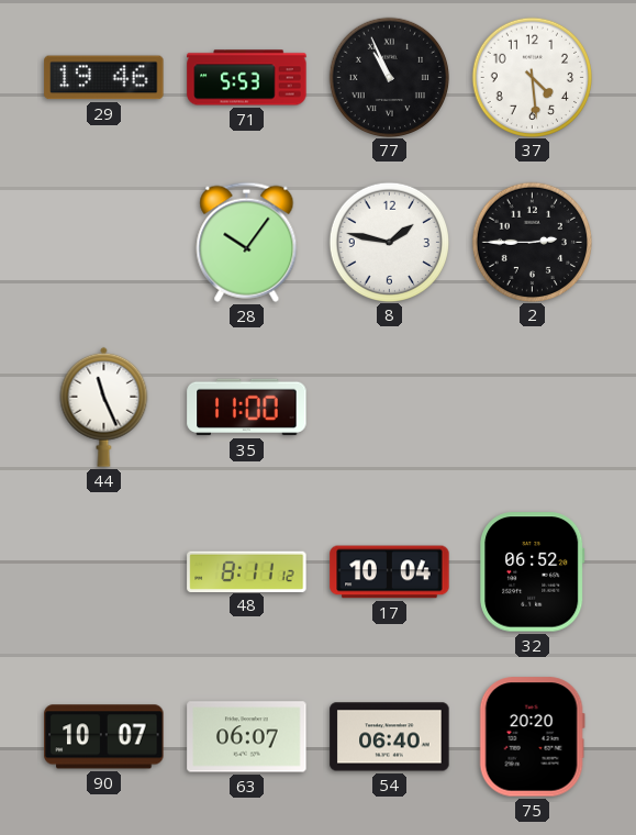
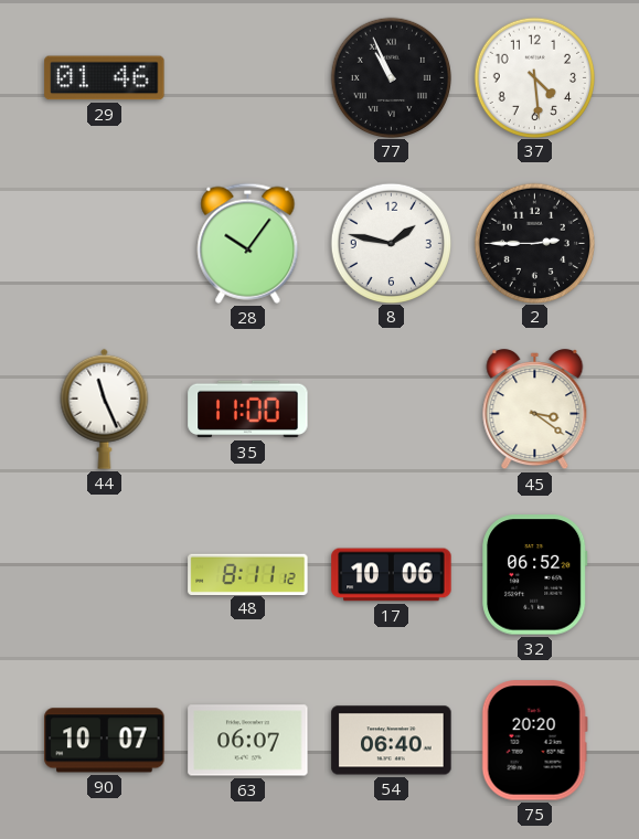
29: 19:46 -> 01:46 (105, 78)
71: 5:53 -> none (247, 78)
45: none -> 3:21 (535, 410)
17: 10:04 -> 10:06 (392, 575)
